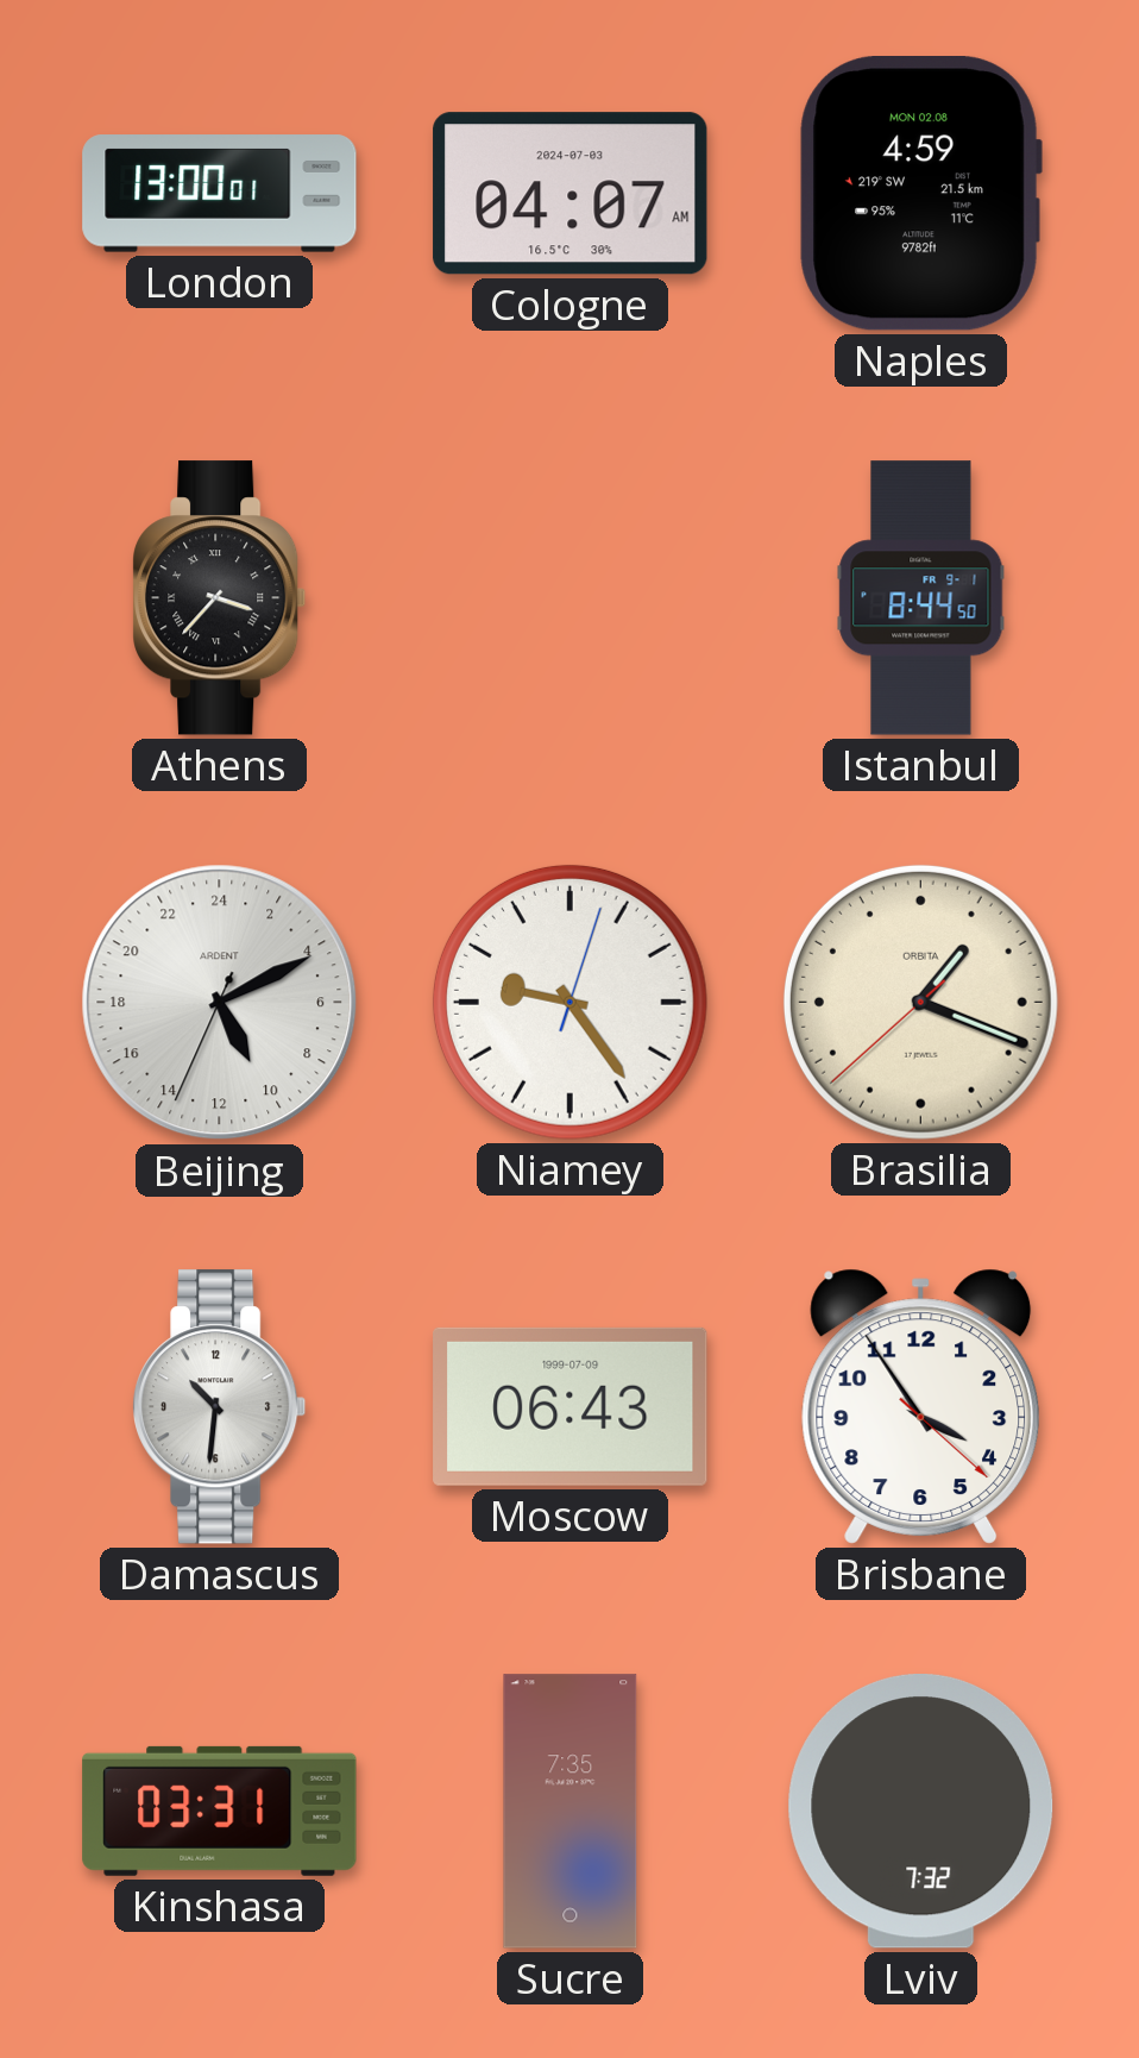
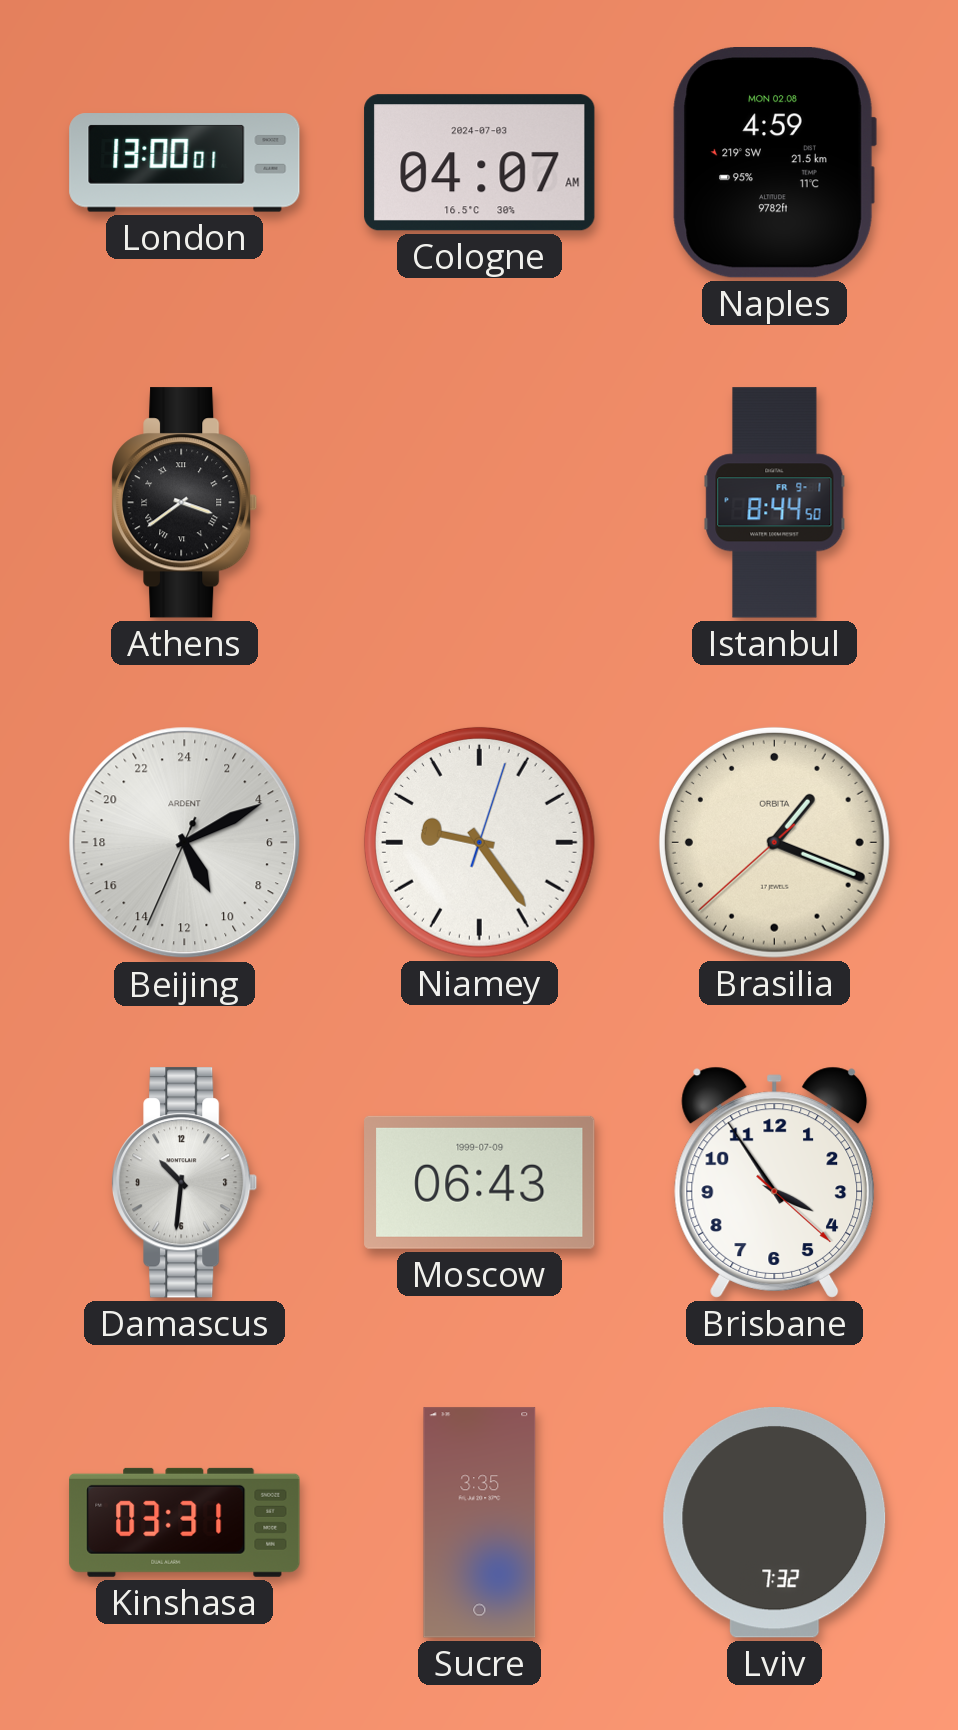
Athens: 3:37 -> 3:39 (185, 503)
Sucre: 7:35 -> 3:35 (480, 1523)
